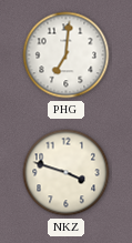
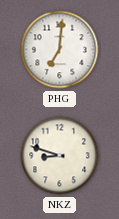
NKZ: 3:48 -> 8:48 (60, 156)
